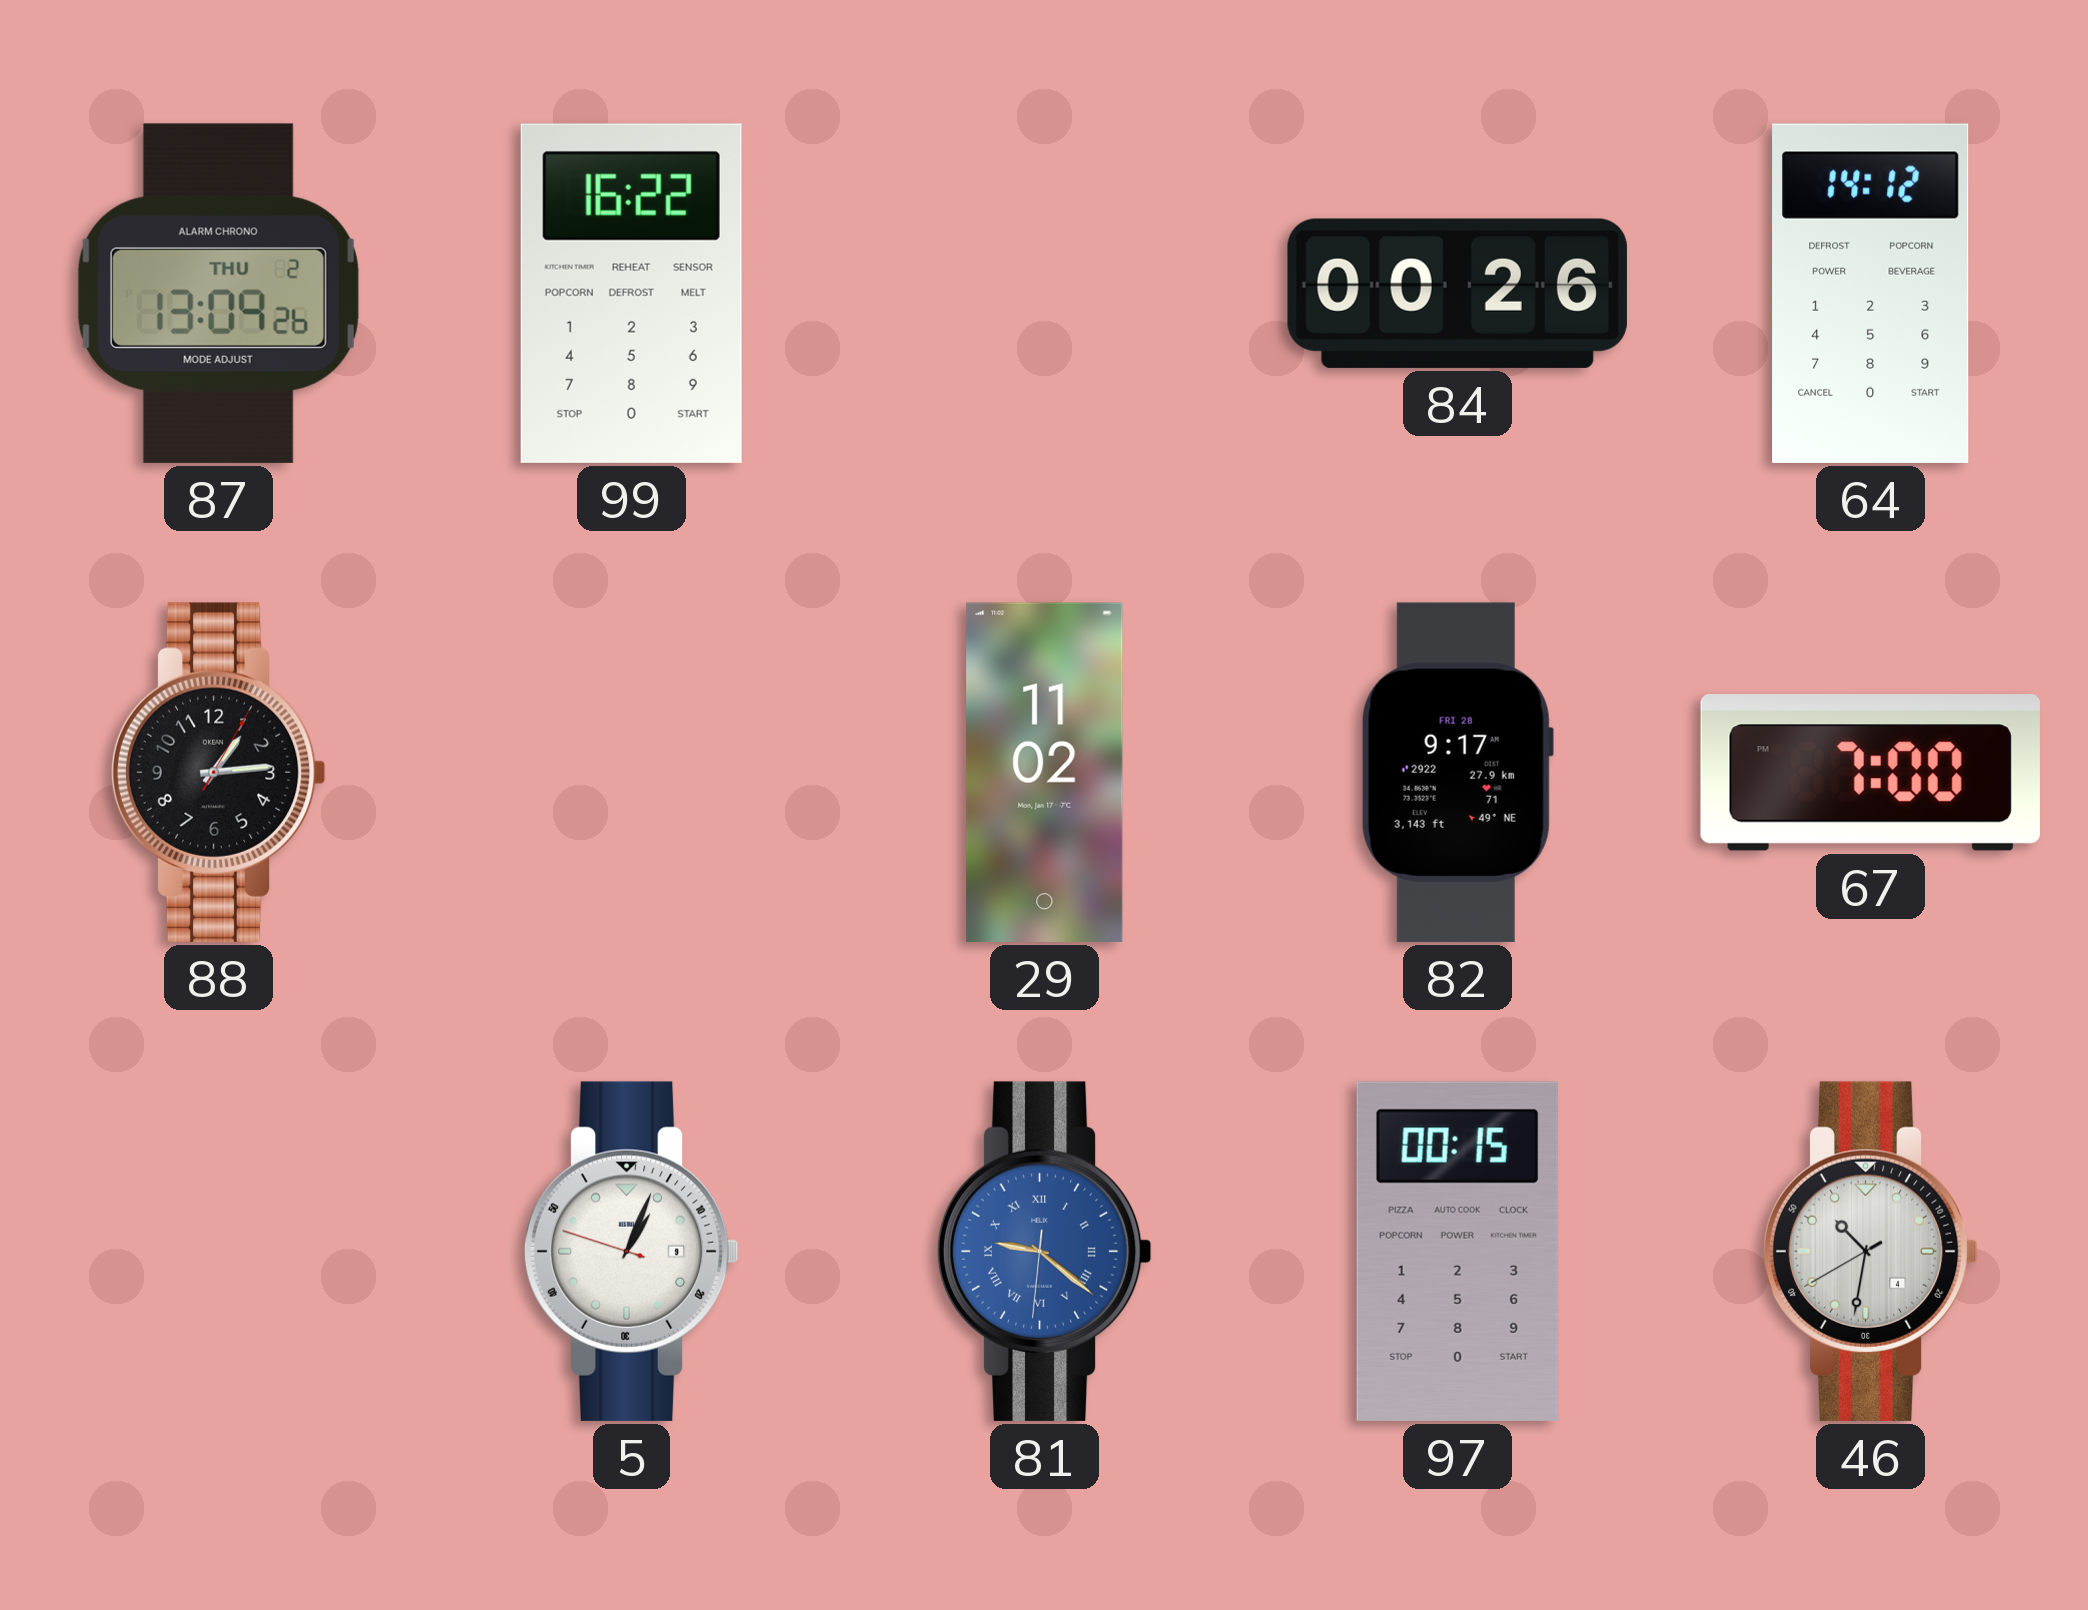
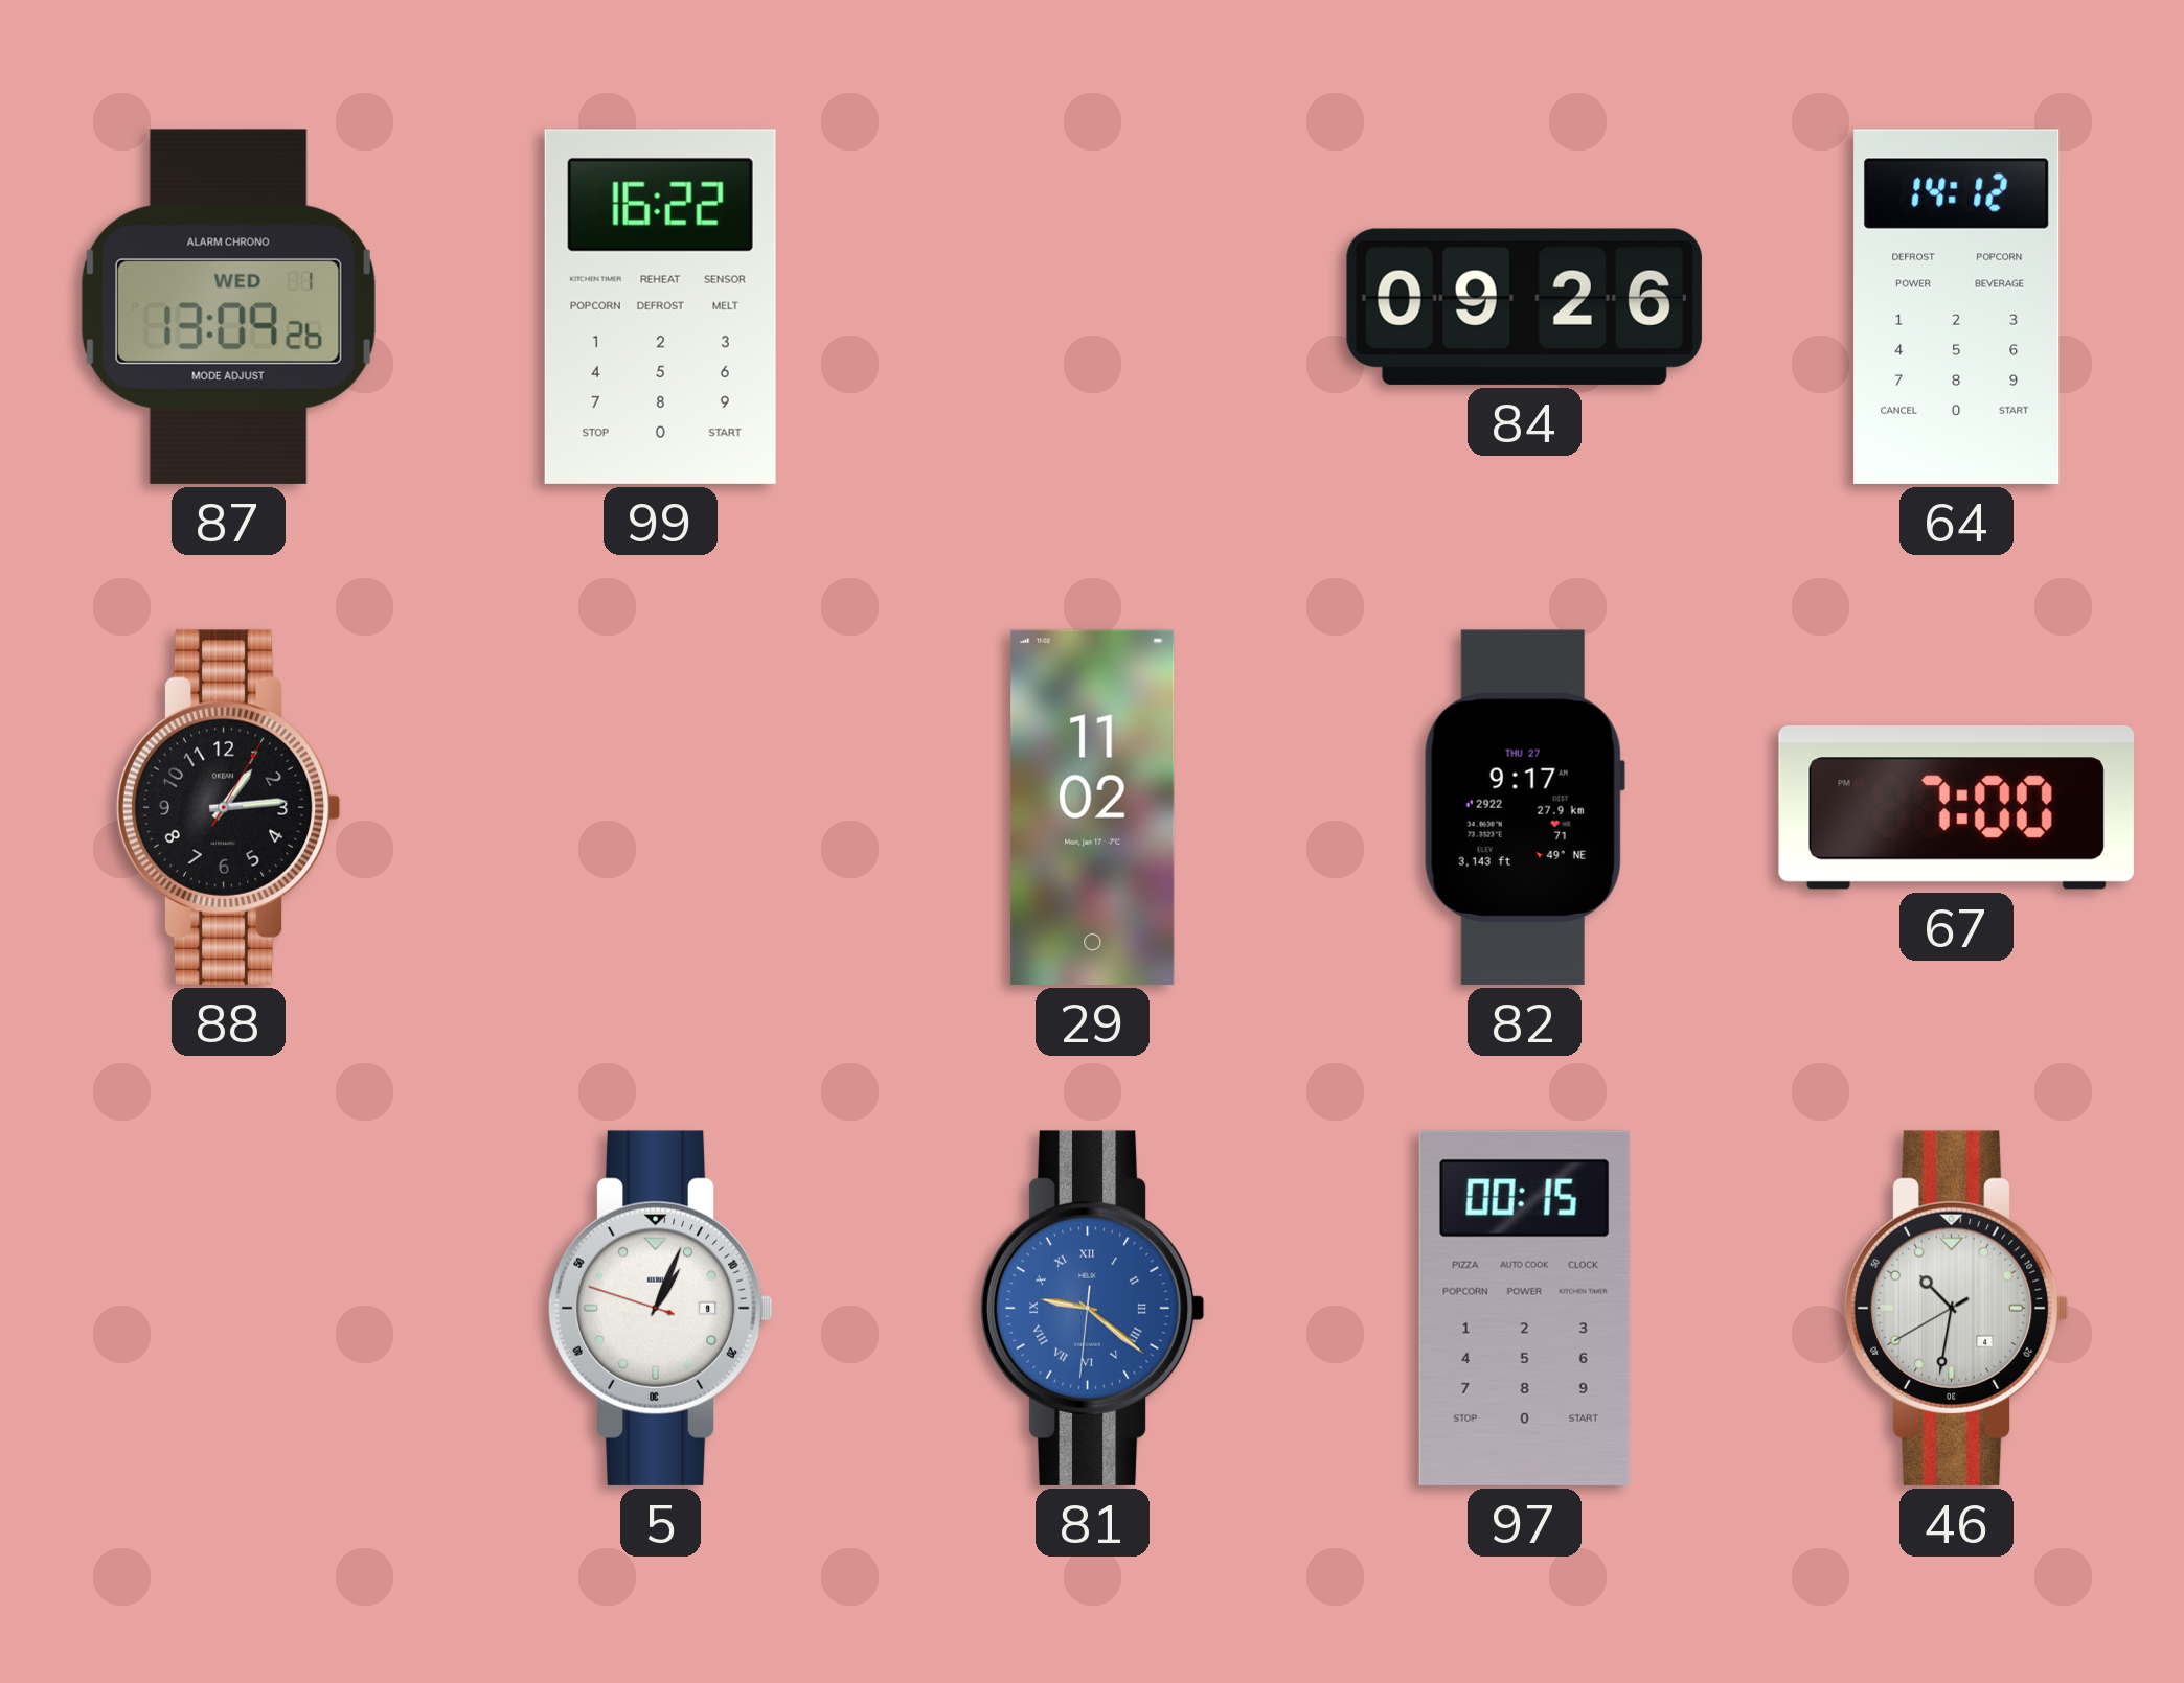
87 date: THU 2 -> WED 1 (228, 306)
84: 00:26 -> 09:26 (1524, 306)
82 date: FRI 28 -> THU 27 (1524, 807)
